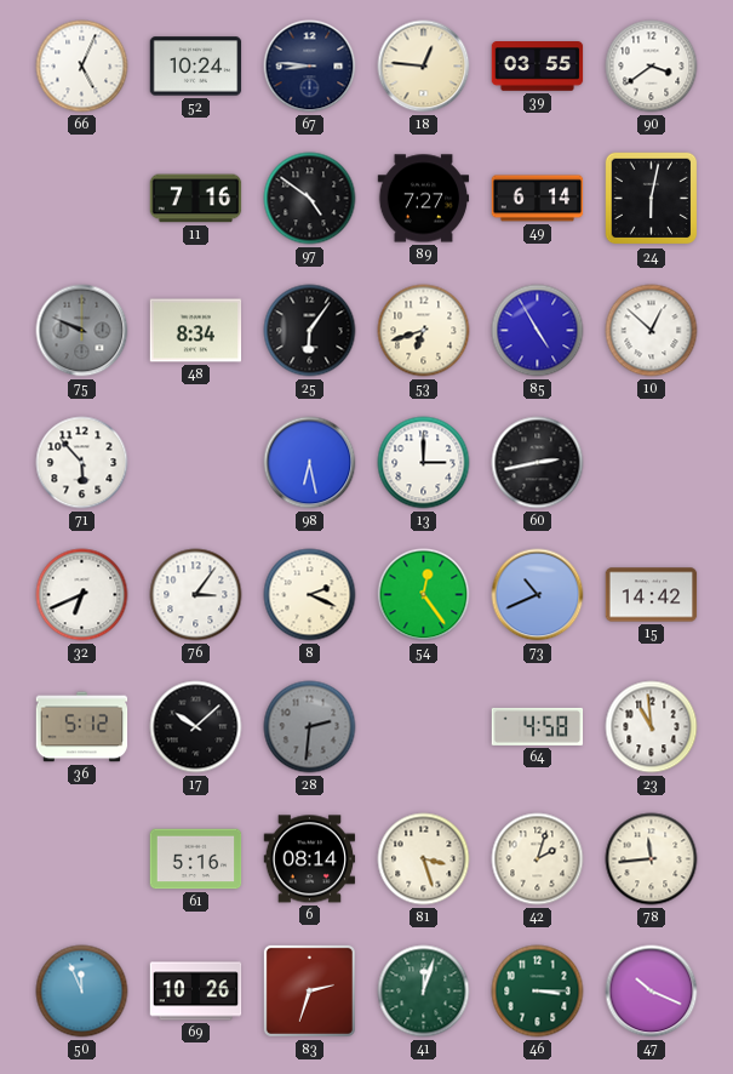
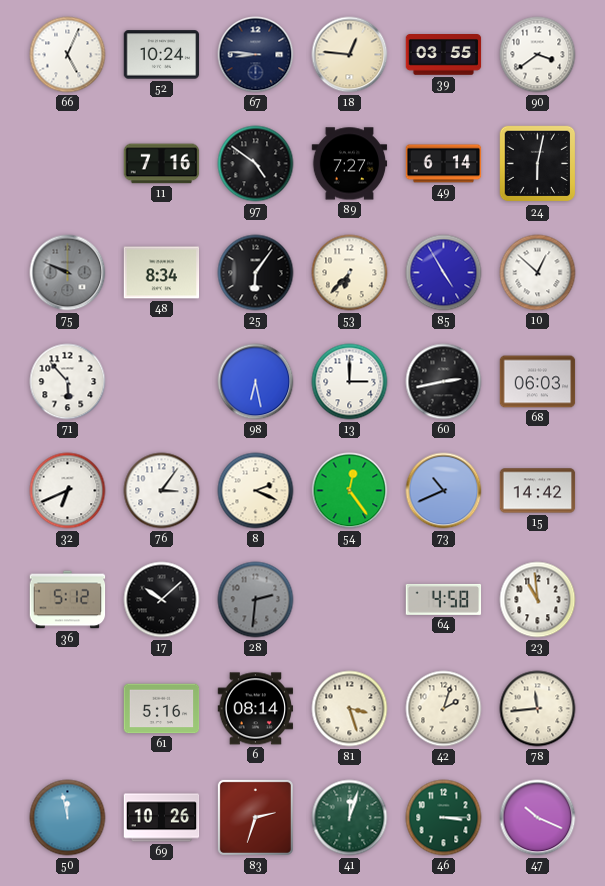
53: 6:42 -> 6:37 (350, 273)
68: none -> 06:03 (538, 382)
50: 11:56 -> 11:58 (68, 818)
